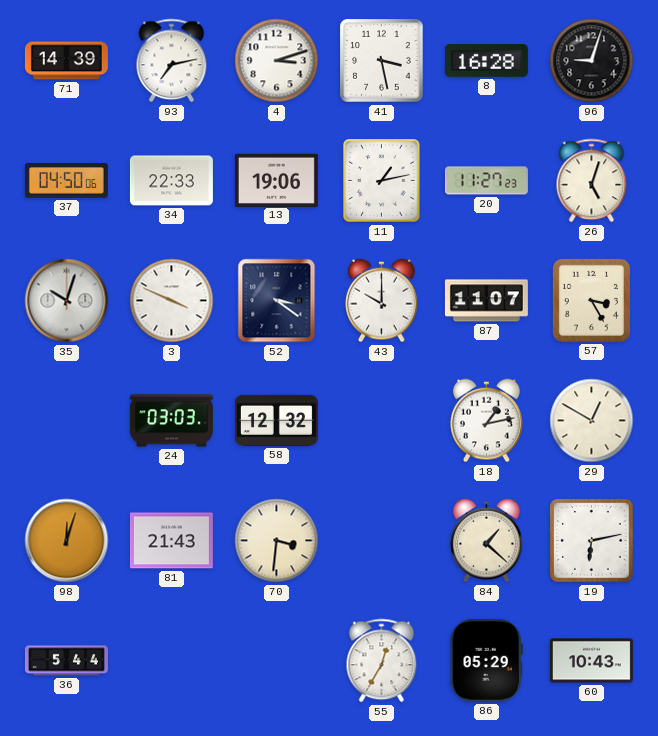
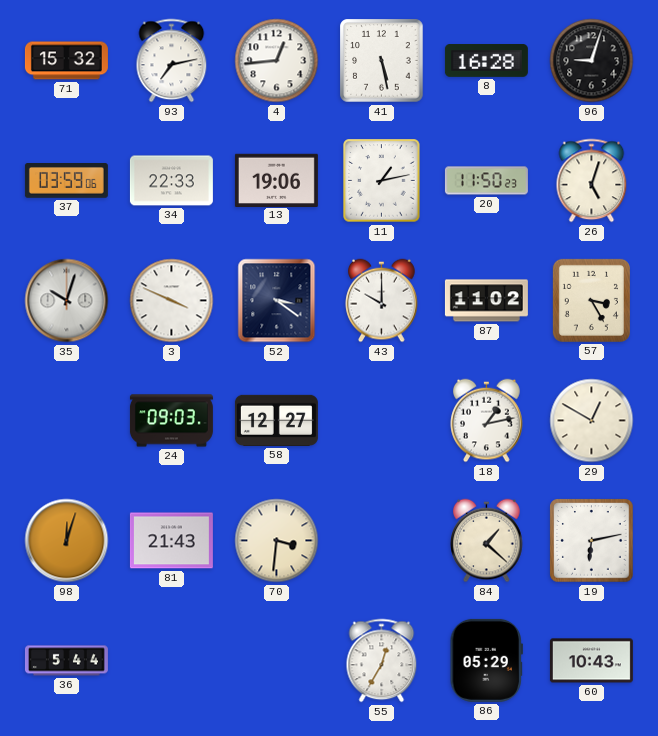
71: 14:39 -> 15:32 (66, 61)
4: 3:12 -> 12:44 (277, 61)
41: 3:28 -> 5:28 (382, 61)
37: 04:50 -> 03:59 (66, 181)
20: 11:27 -> 11:50 (486, 181)
87: 11:07 -> 11:02 (486, 301)
24: 03:03 -> 09:03 (171, 421)
58: 12:32 -> 12:27 (276, 420)
